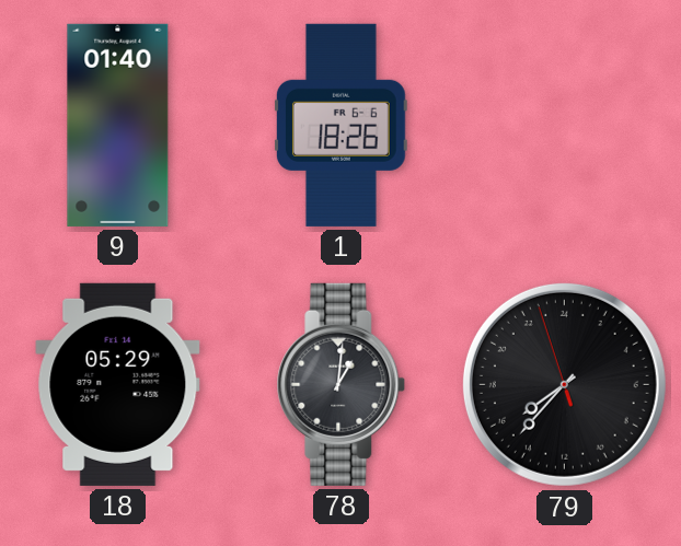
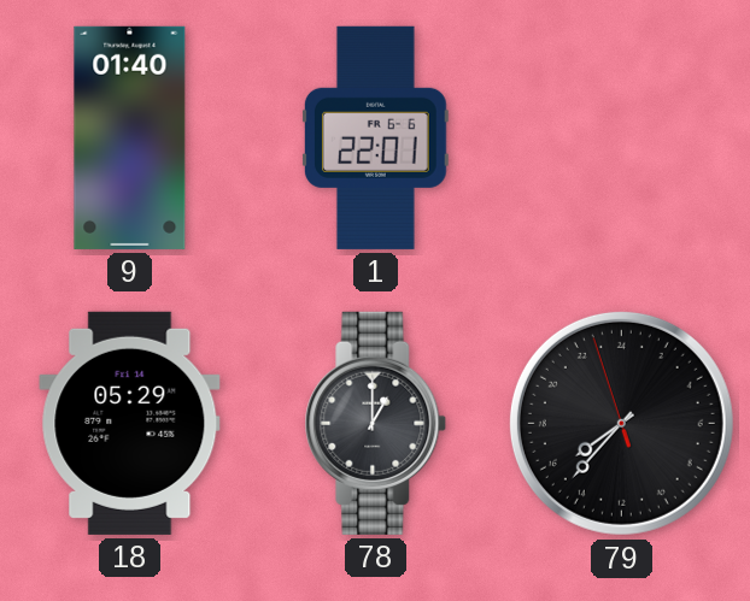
1: 18:26 -> 22:01 (375, 137)
78: 1:01 -> 1:00 (376, 423)
